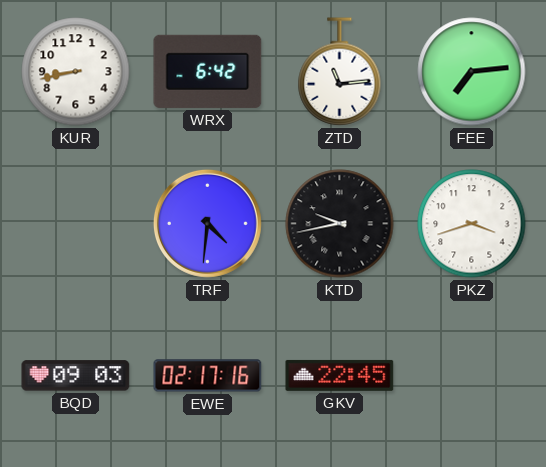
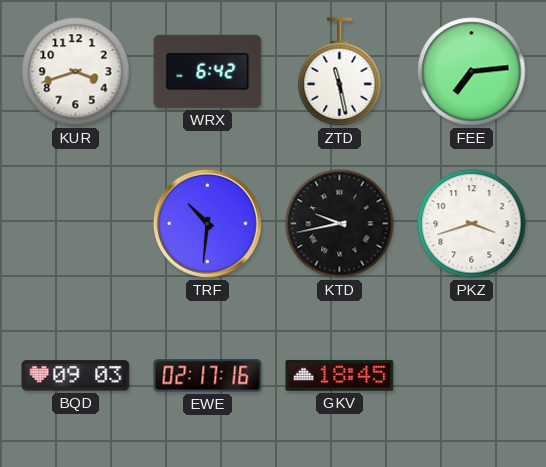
KUR: 8:43 -> 3:42 (76, 72)
ZTD: 11:14 -> 11:28 (340, 72)
TRF: 4:31 -> 10:31 (207, 223)
GKV: 22:45 -> 18:45 (340, 375)
